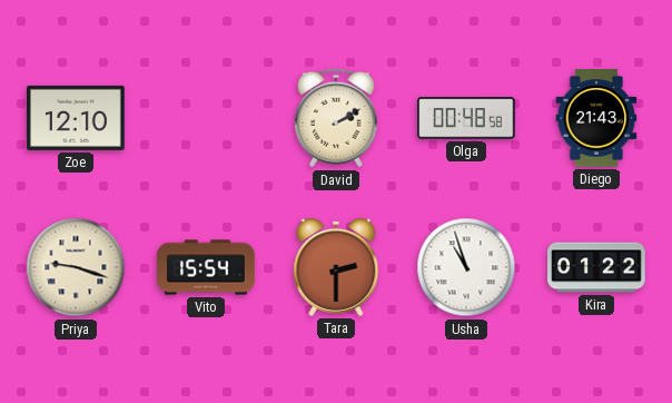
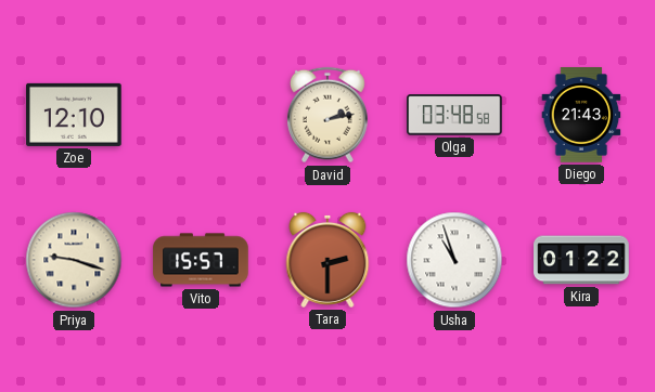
David: 2:10 -> 2:13 (327, 115)
Olga: 00:48 -> 03:48 (454, 115)
Vito: 15:54 -> 15:57 (201, 260)
